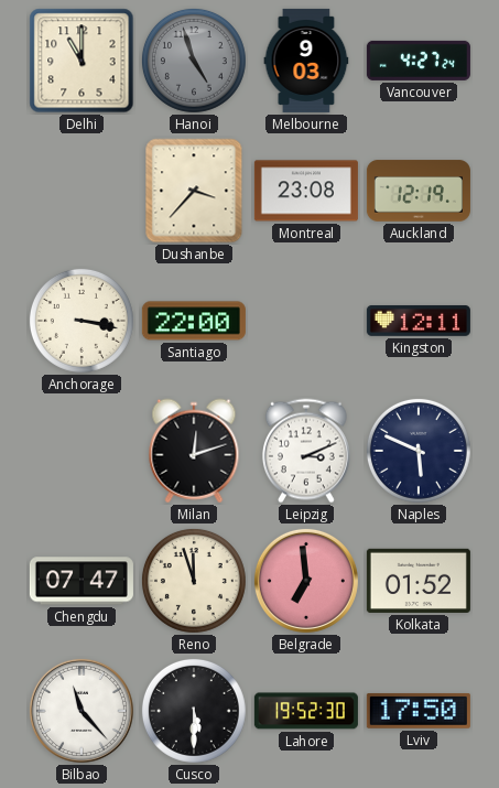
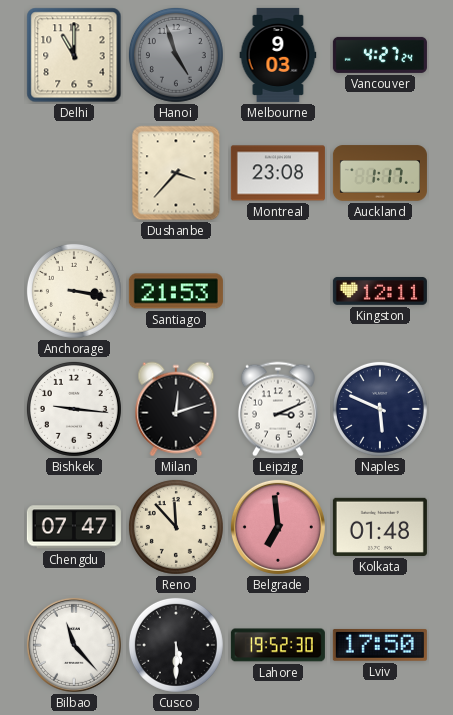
Auckland: 12:19 -> 1:17 (380, 173)
Santiago: 22:00 -> 21:53 (176, 291)
Bishkek: none -> 9:16 (74, 409)
Reno: 11:57 -> 11:53 (176, 527)
Kolkata: 01:52 -> 01:48 (380, 527)
